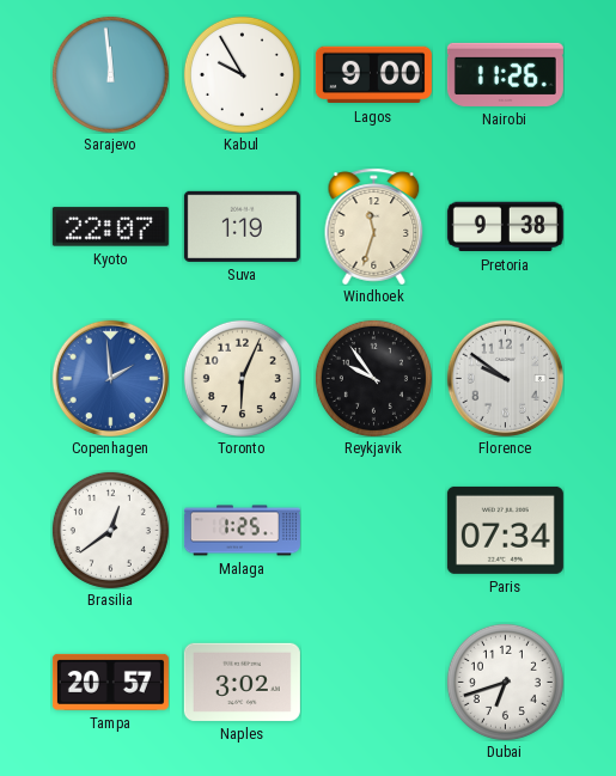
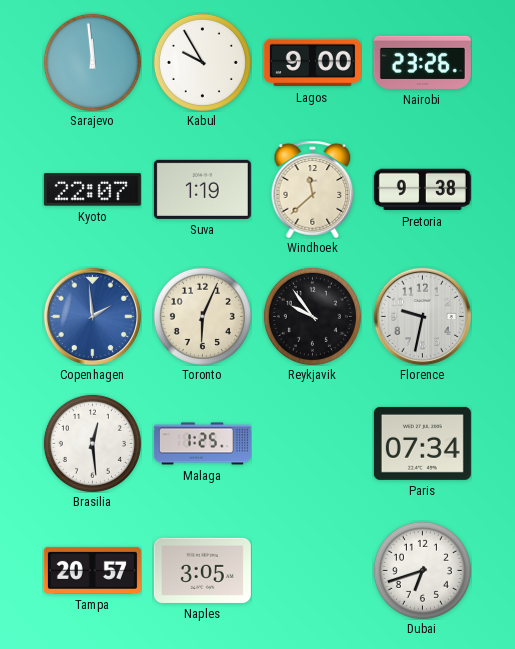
Nairobi: 11:26 -> 23:26 (422, 62)
Windhoek: 11:33 -> 11:38 (313, 189)
Florence: 9:51 -> 9:32 (422, 316)
Brasilia: 12:39 -> 12:29 (92, 443)
Naples: 3:02 -> 3:05 (202, 570)
